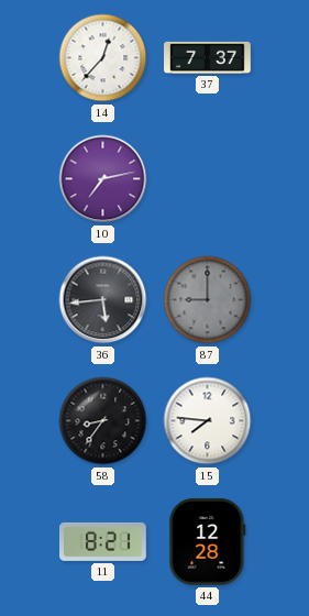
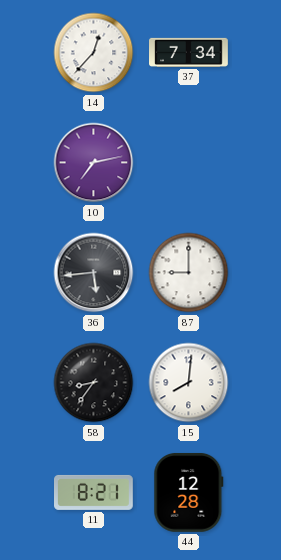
37: 7:37 -> 7:34 (189, 52)
87 dial: grey -> white (189, 273)
15: 7:46 -> 8:01 (189, 383)
